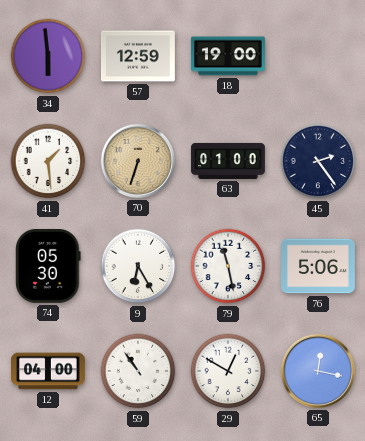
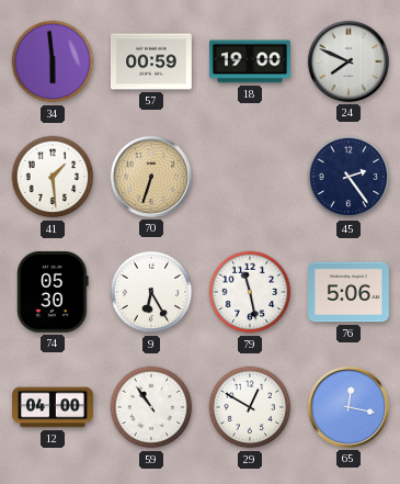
57: 12:59 -> 00:59 (152, 61)
24: none -> 7:49 (348, 61)
63: 01:00 -> none (228, 161)
